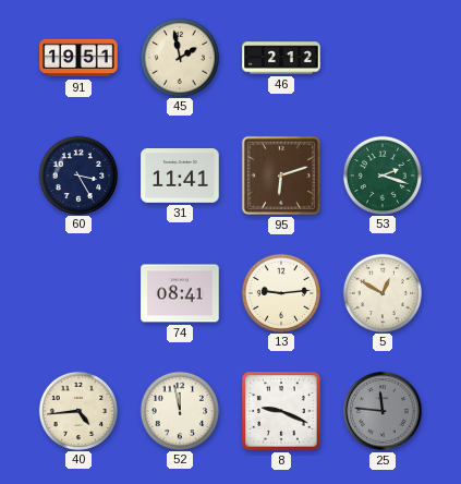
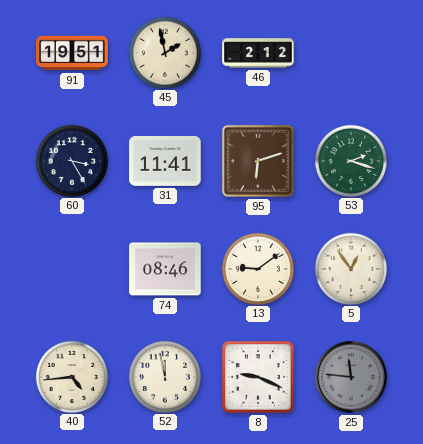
74: 08:41 -> 08:46 (165, 269)
13: 9:14 -> 9:09 (257, 268)
5: 12:50 -> 12:54 (350, 268)
